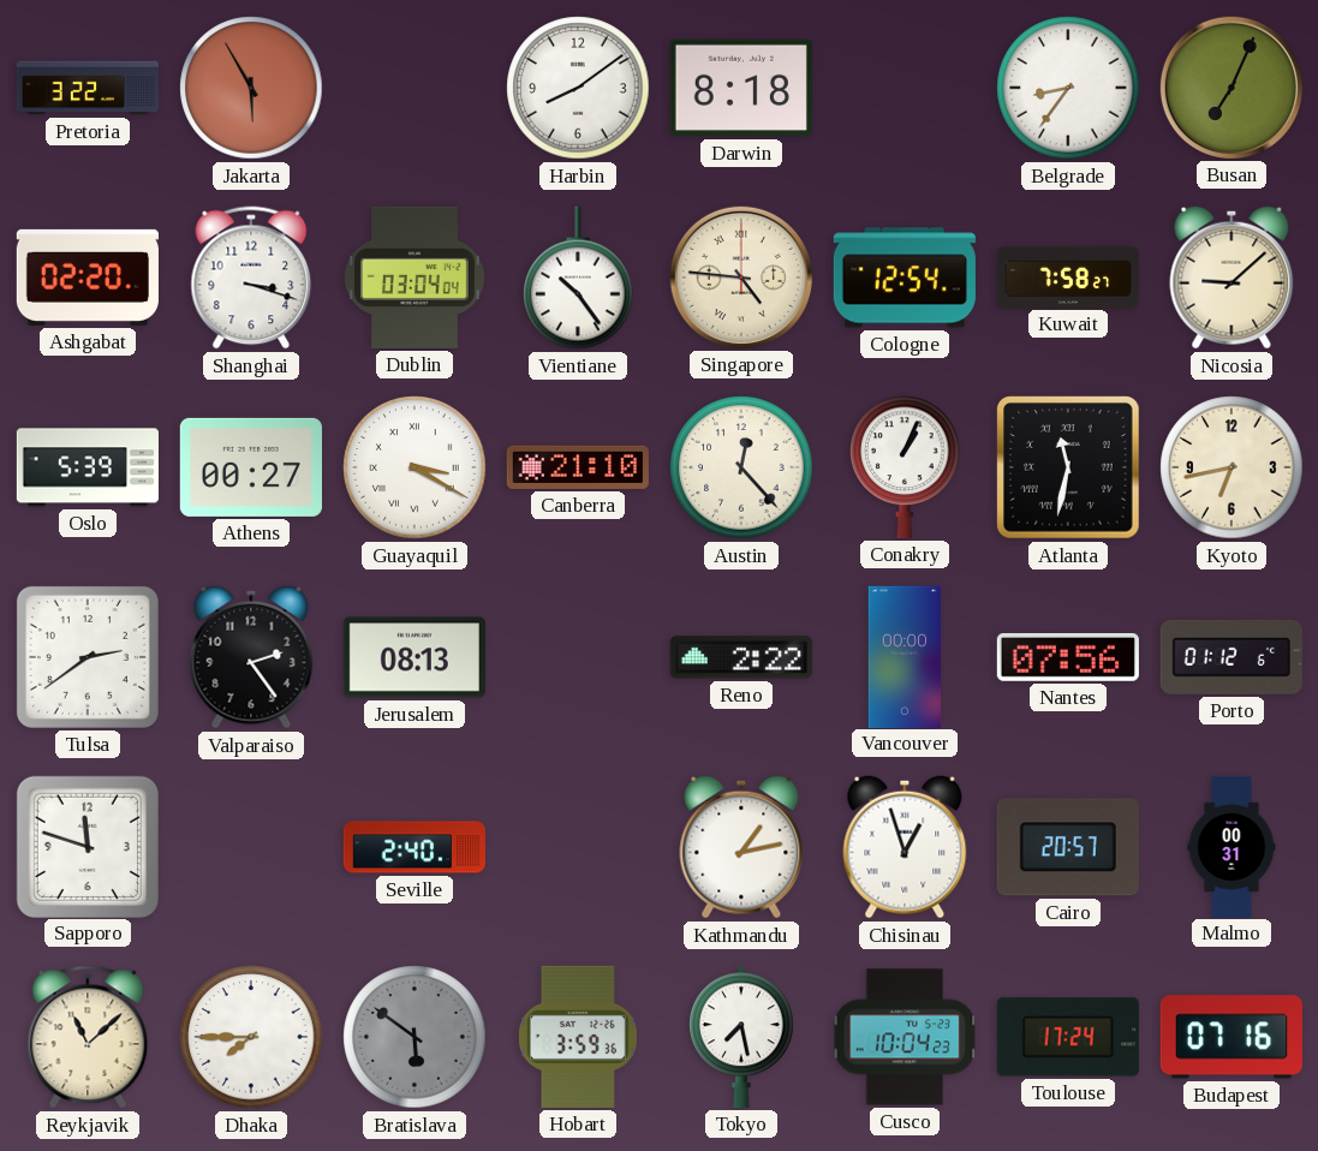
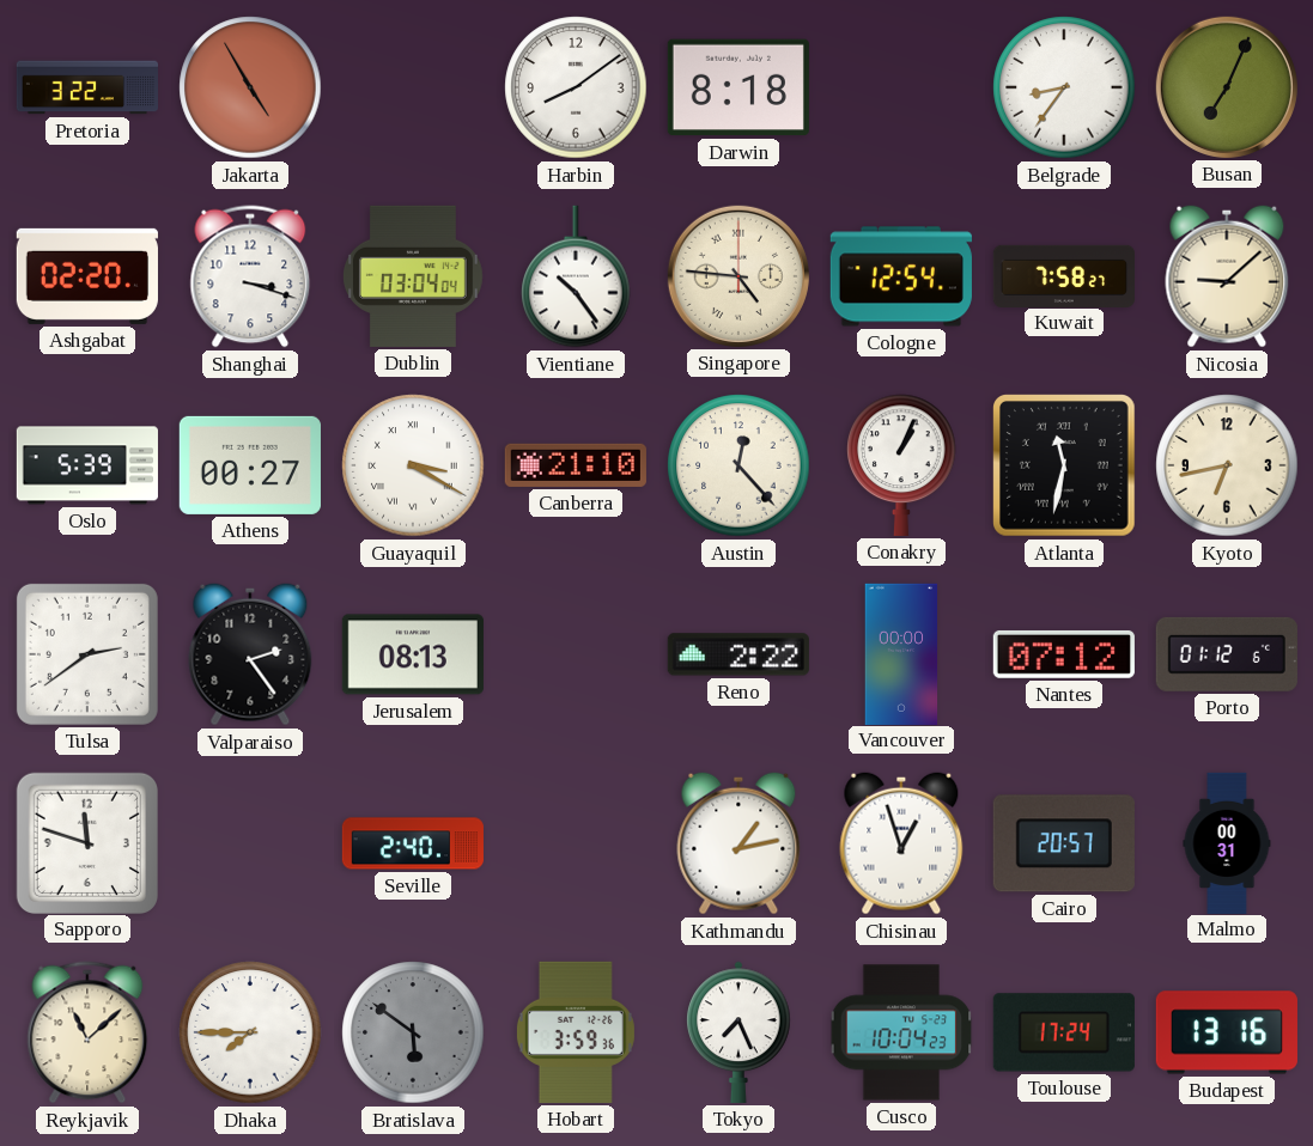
Jakarta: 5:55 -> 4:55 (250, 87)
Nantes: 07:56 -> 07:12 (1064, 654)
Tokyo: 7:28 -> 7:26 (738, 1032)
Budapest: 07:16 -> 13:16 (1227, 1032)
